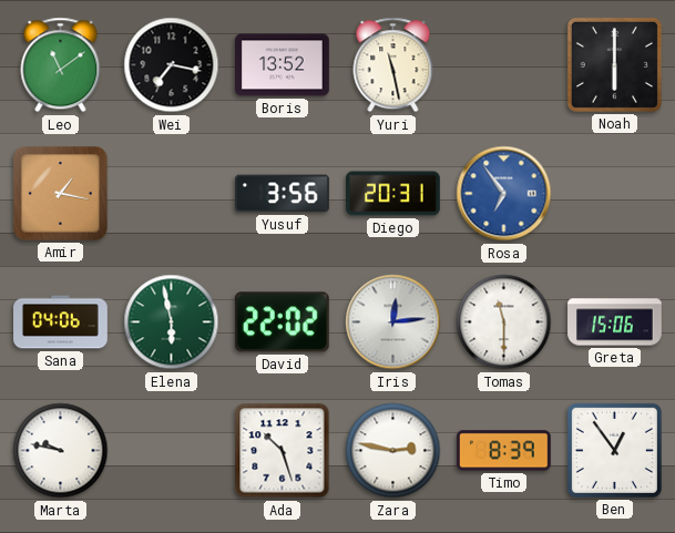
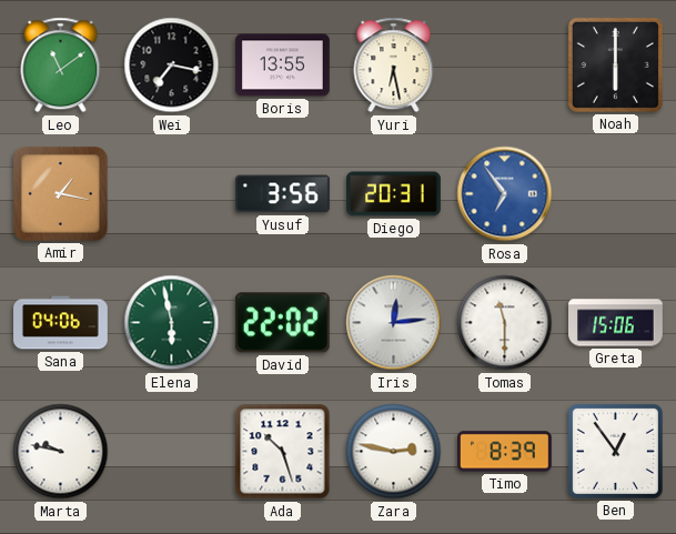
Boris: 13:52 -> 13:55 (283, 66)
Yuri: 11:28 -> 6:28 (394, 66)
